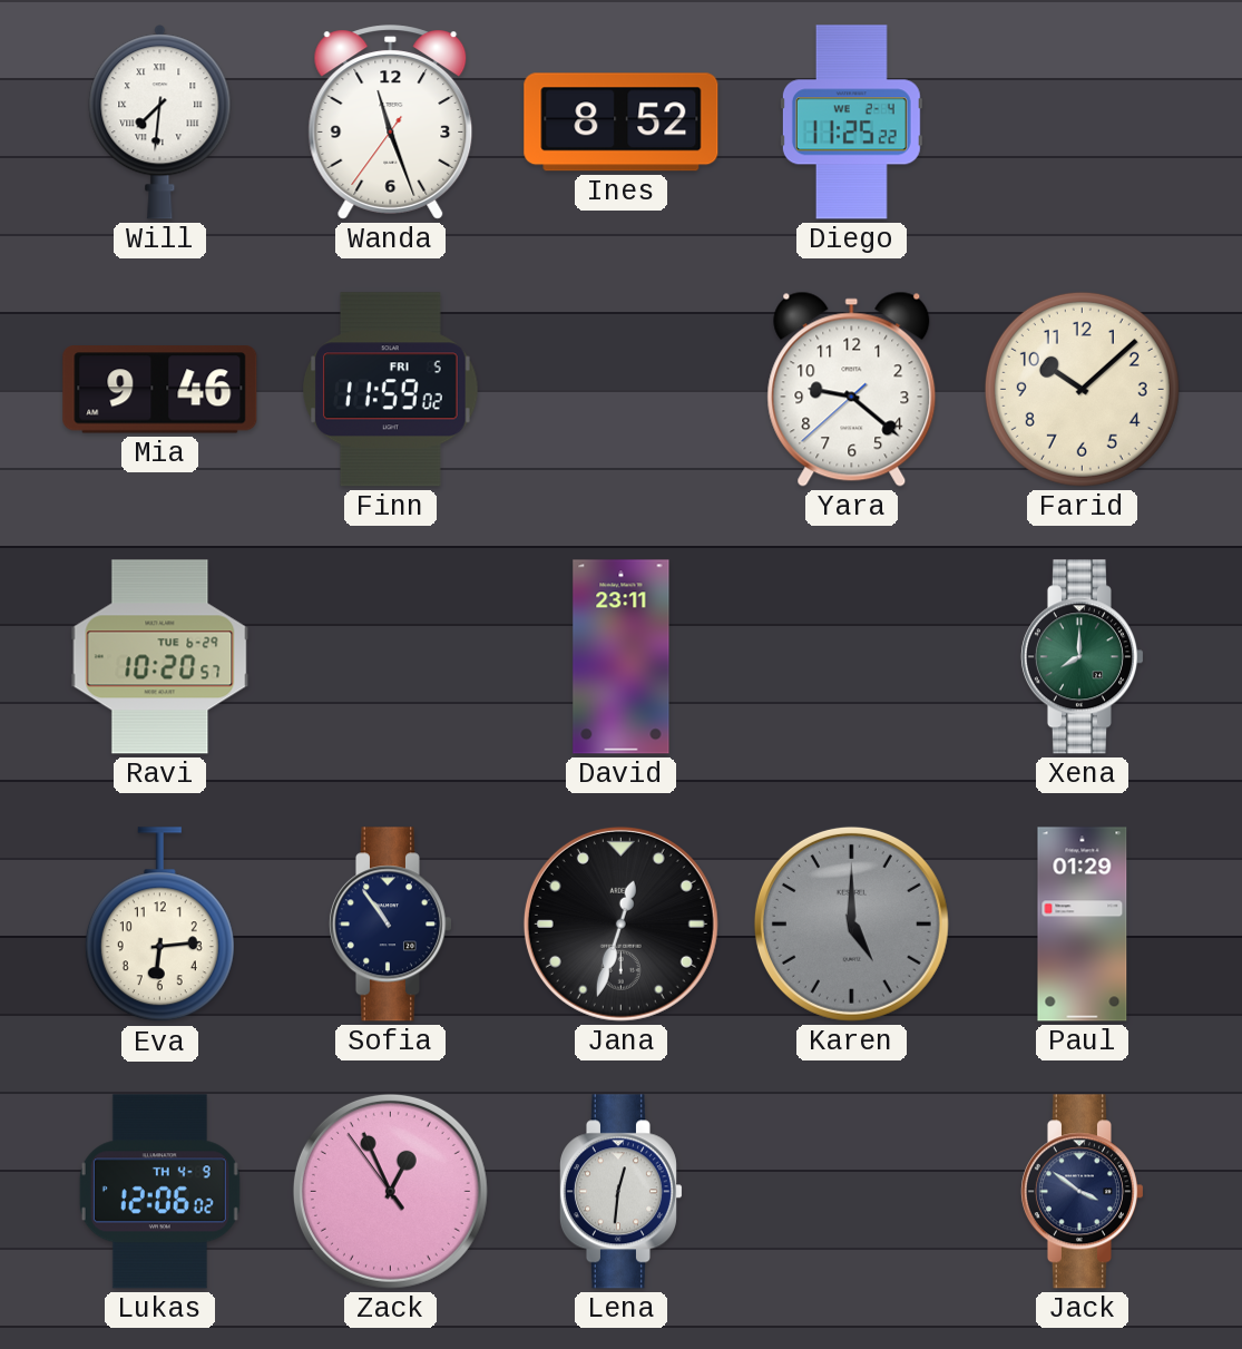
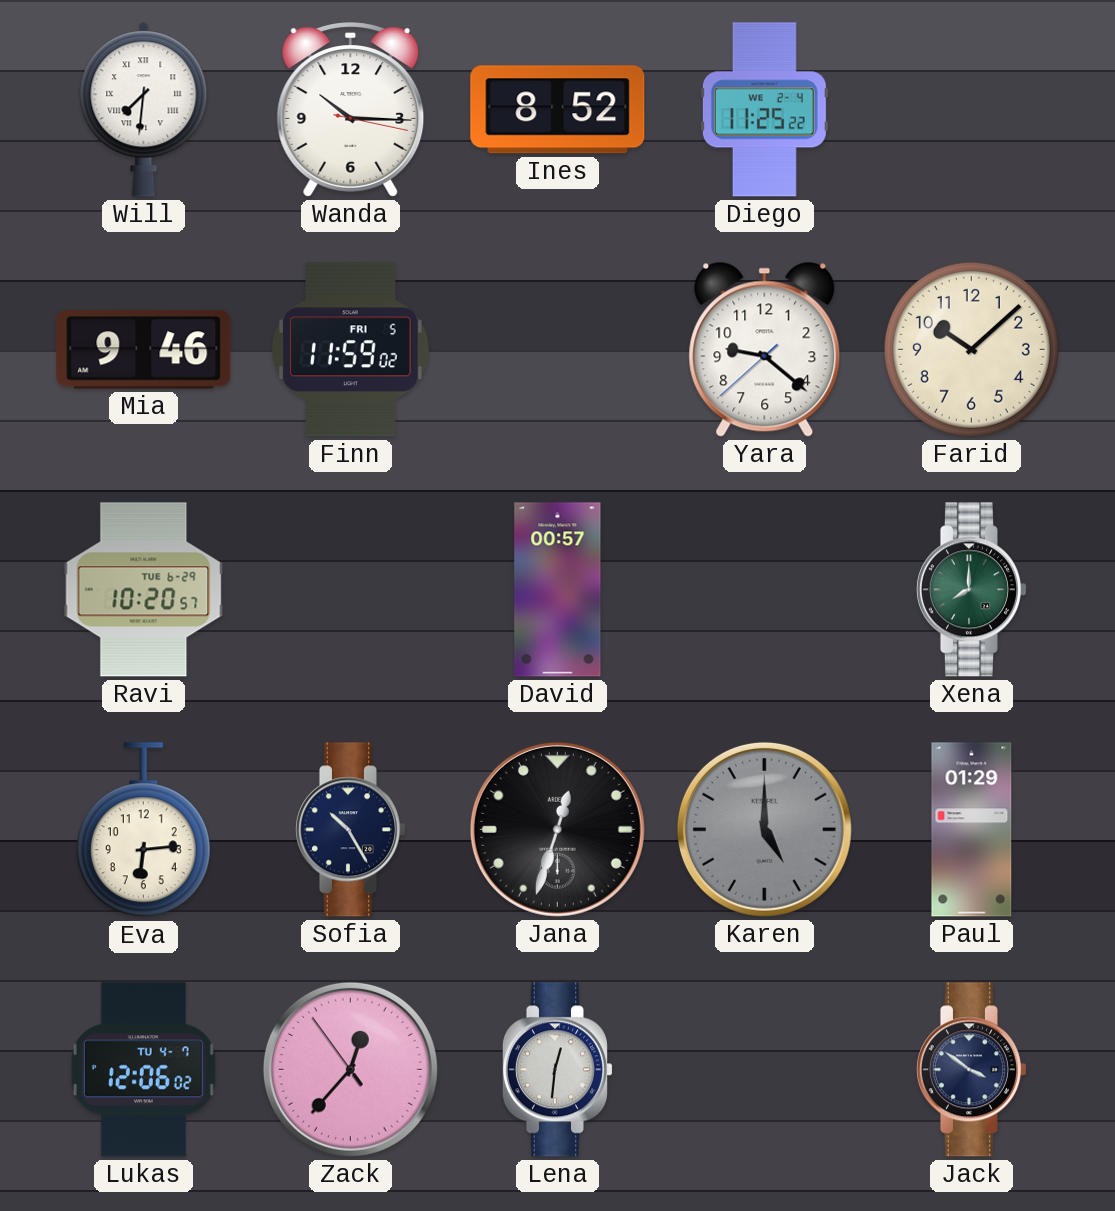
Wanda: 11:26 -> 10:15 (351, 110)
David: 23:11 -> 00:57 (558, 590)
Sofia: 10:54 -> 10:25 (350, 830)
Lukas date: TH 4-9 -> TU 4-7 (143, 1070)
Zack: 12:55 -> 12:36 (350, 1069)
